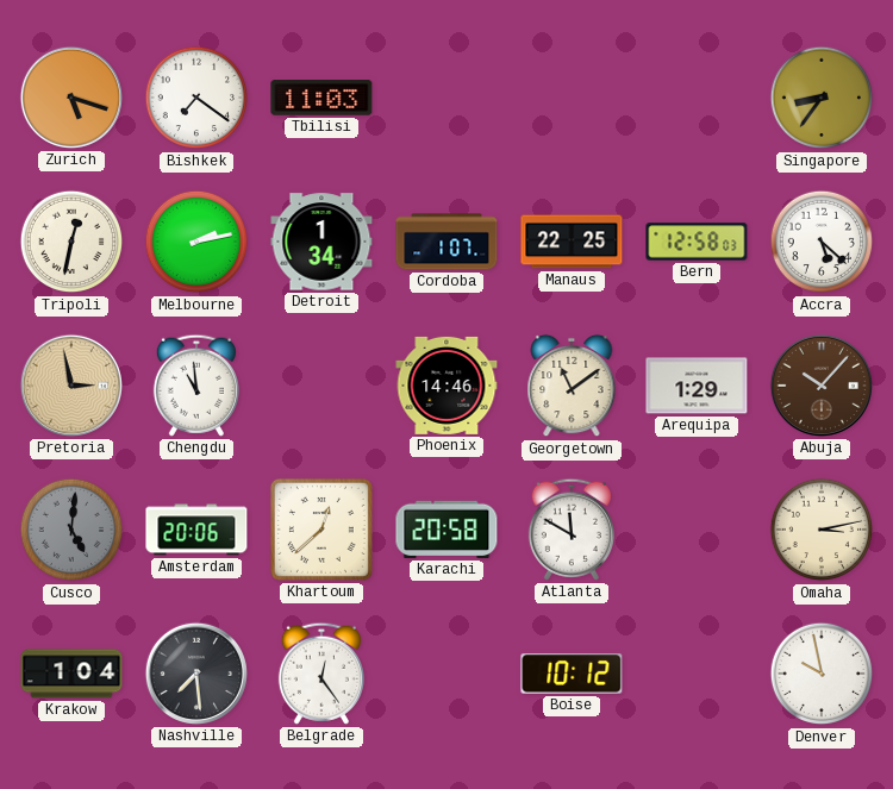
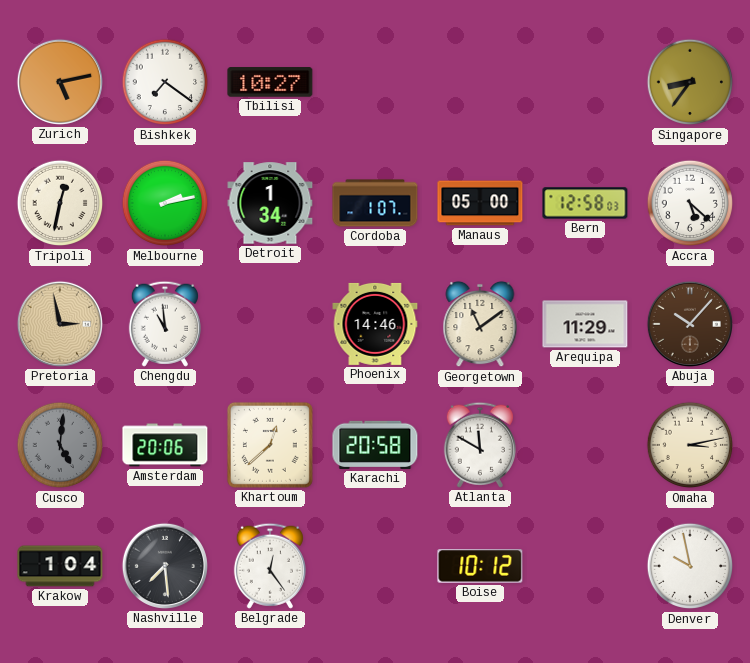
Zurich: 5:18 -> 5:13 (60, 82)
Tbilisi: 11:03 -> 10:27 (270, 82)
Manaus: 22:25 -> 05:00 (480, 203)
Arequipa: 1:29 -> 11:29 (585, 324)
